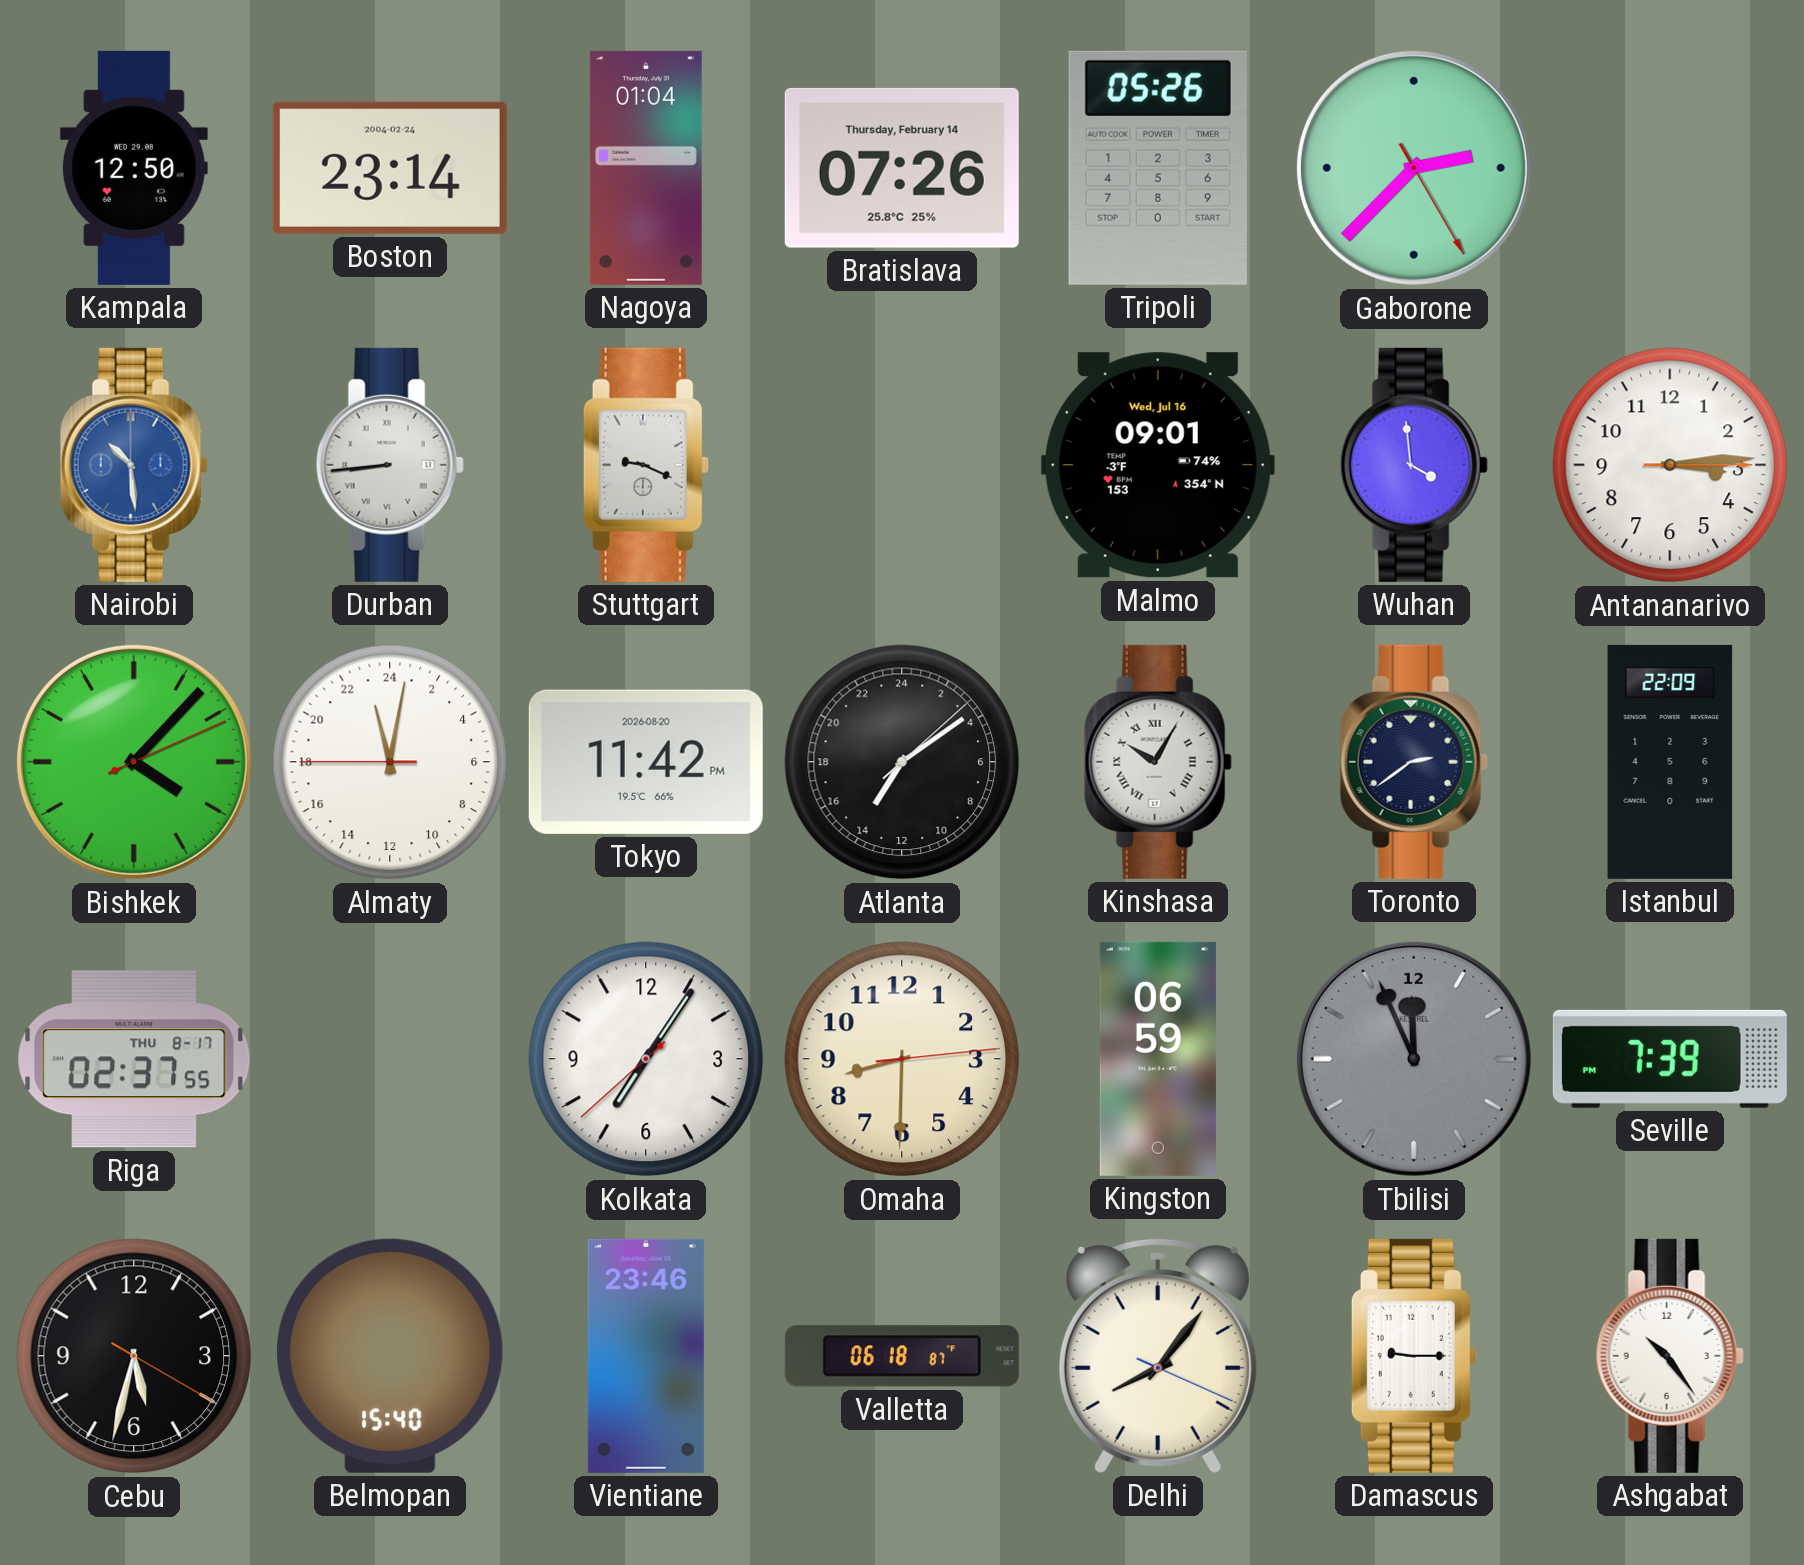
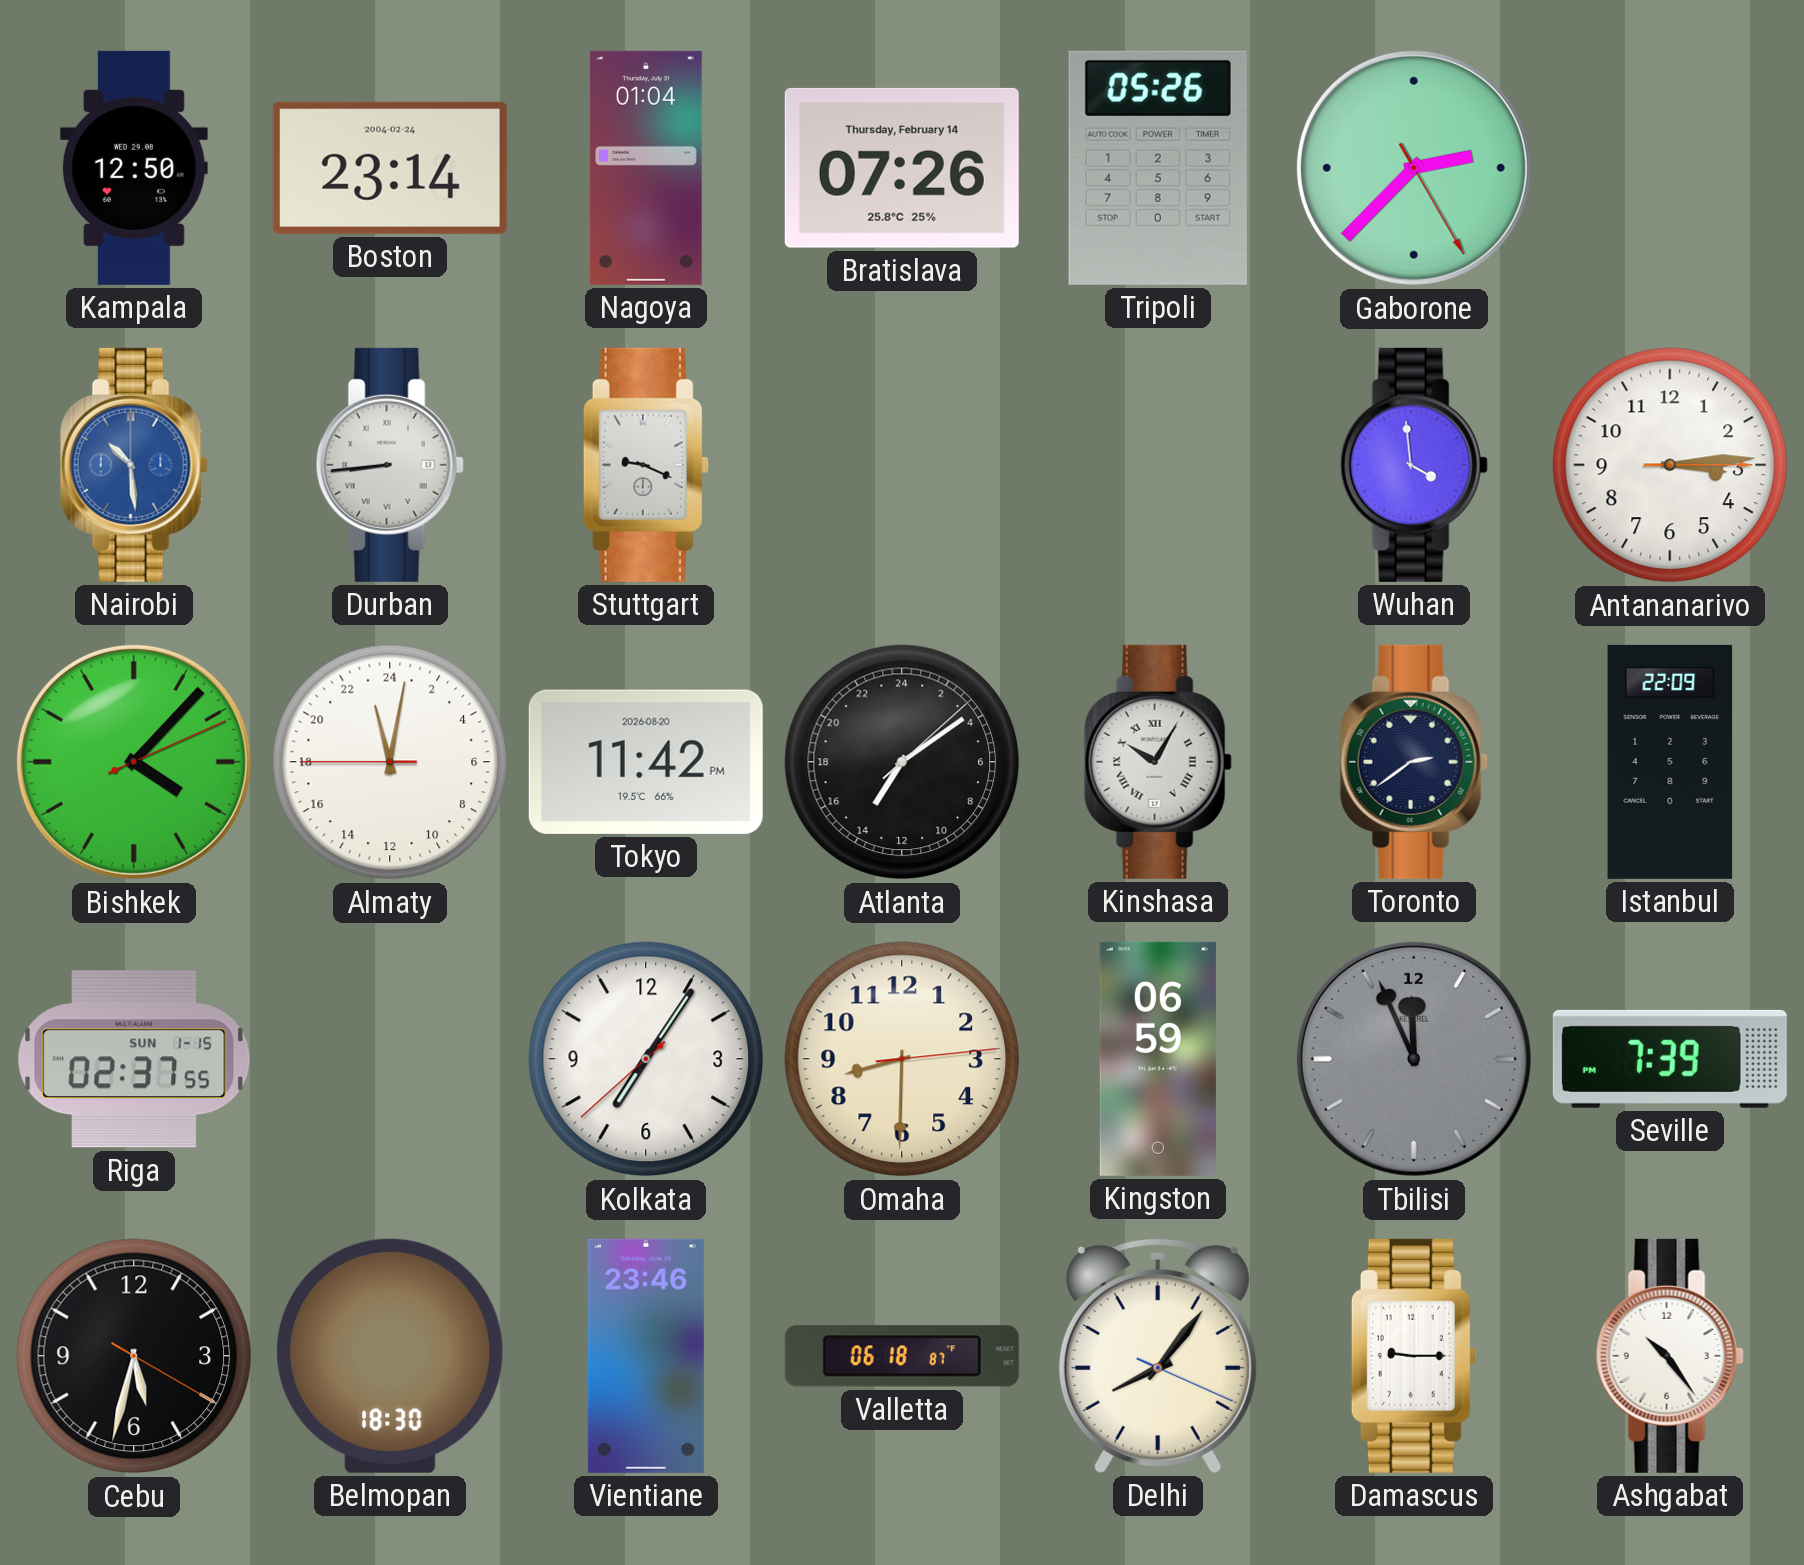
Malmo: 09:01 -> none (1158, 465)
Riga date: THU 8-17 -> SUN 1-15 (134, 1059)
Belmopan: 15:40 -> 18:30 (390, 1356)
